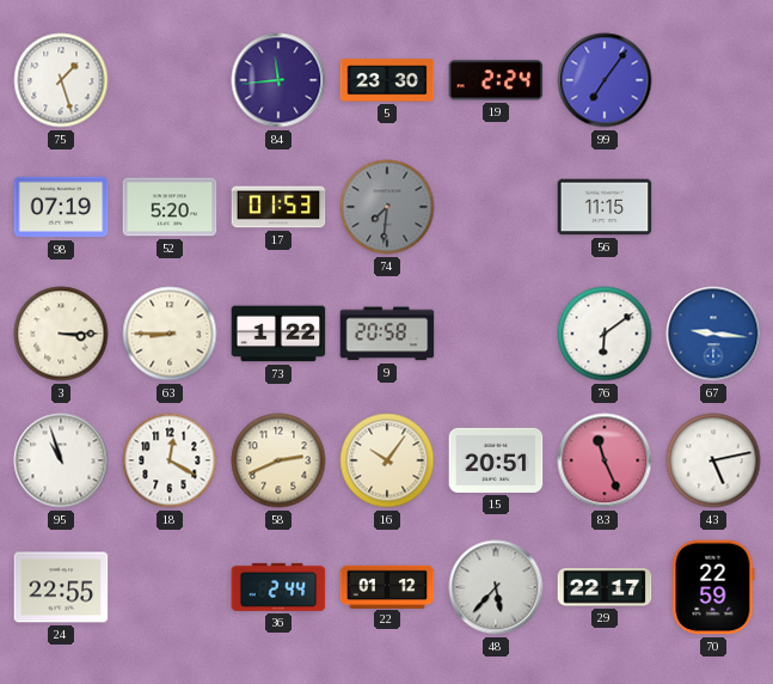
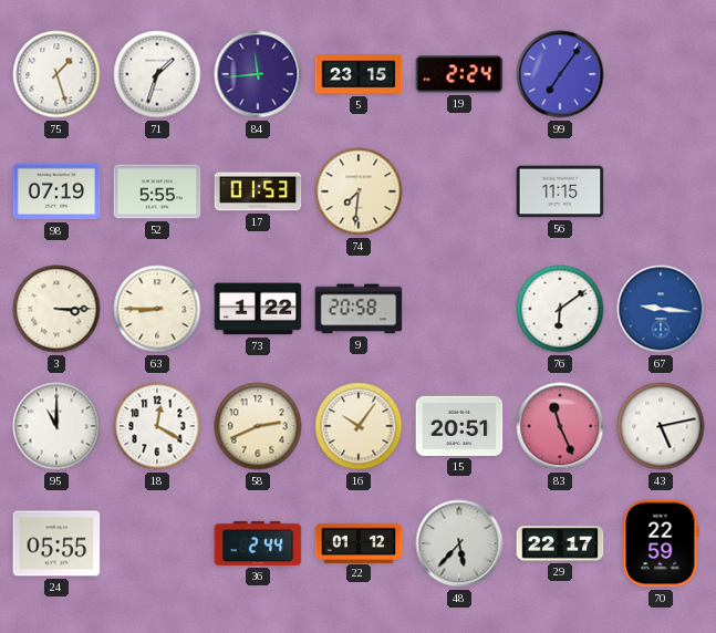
71: none -> 1:33 (157, 74)
5: 23:30 -> 23:15 (359, 74)
52: 5:20 -> 5:55 (157, 191)
74 dial: grey -> cream (359, 191)
95: 10:57 -> 11:00 (56, 426)
24: 22:55 -> 05:55 (56, 543)
